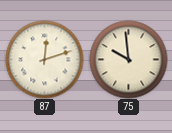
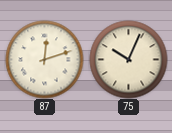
75: 9:59 -> 10:04 (128, 59)
